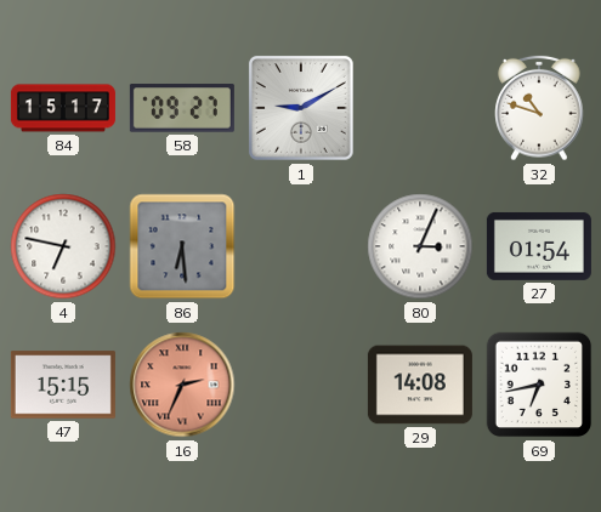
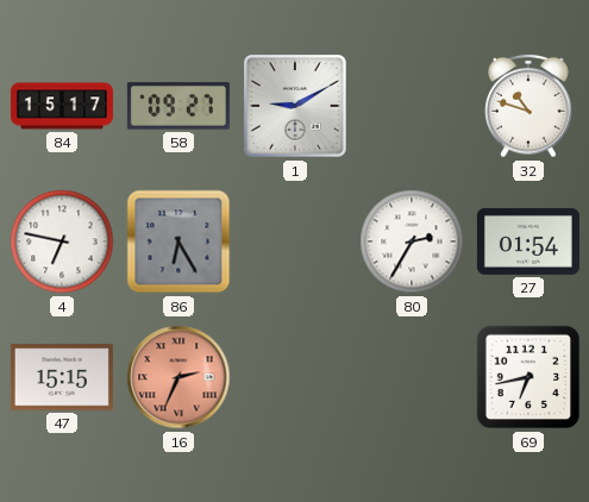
86: 6:29 -> 6:25 (178, 241)
80: 3:04 -> 2:35 (412, 241)
29: 14:08 -> none (420, 385)
